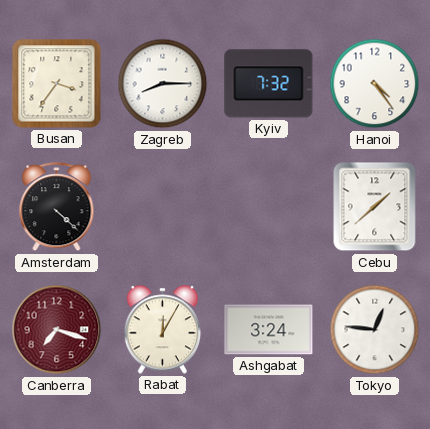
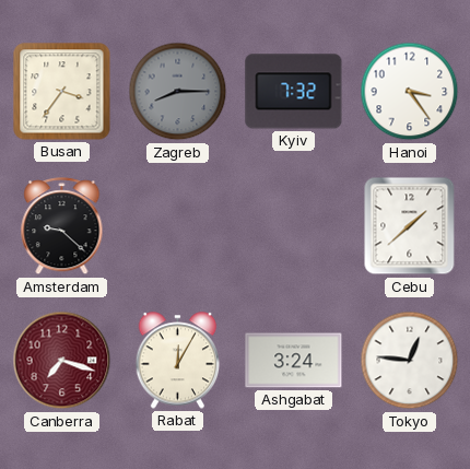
Zagreb dial: white -> grey (178, 92)
Hanoi: 4:24 -> 3:24 (410, 92)
Amsterdam: 4:22 -> 9:22 (62, 226)
